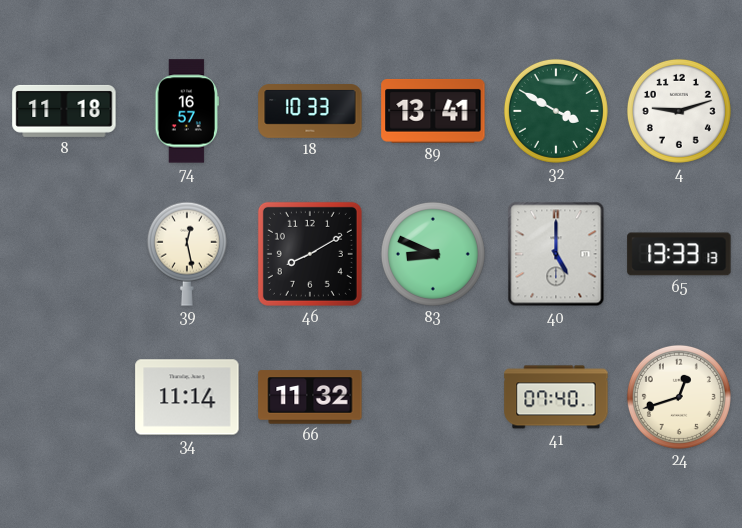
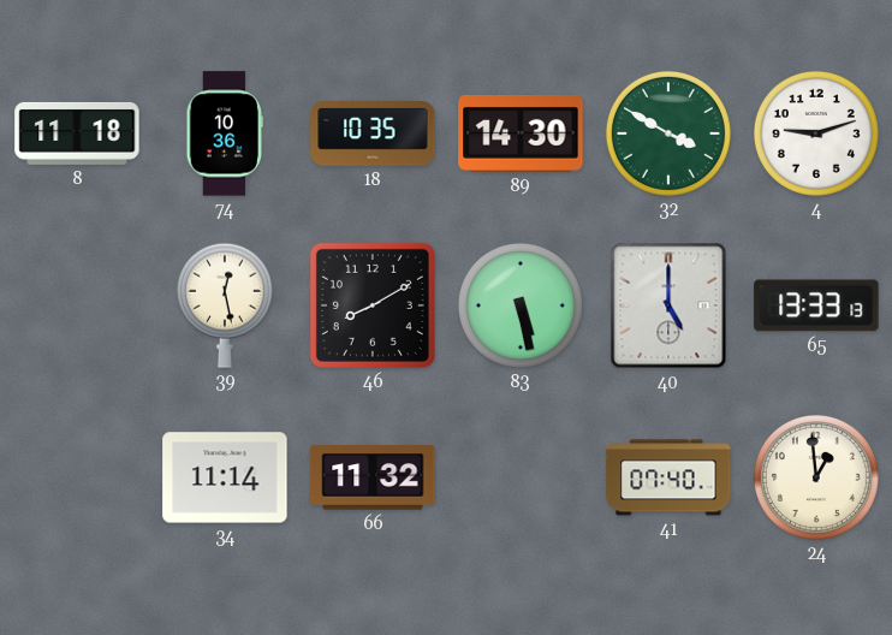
74: 16:57 -> 10:36 (224, 133)
18: 10:33 -> 10:35 (373, 133)
89: 13:41 -> 14:30 (521, 133)
83: 8:49 -> 5:28 (521, 305)
24: 12:42 -> 12:59 (816, 477)
